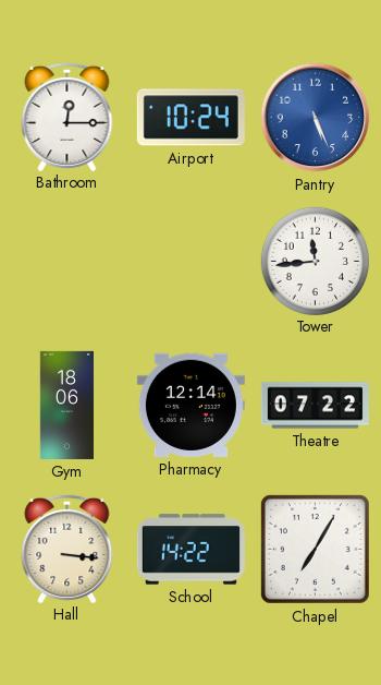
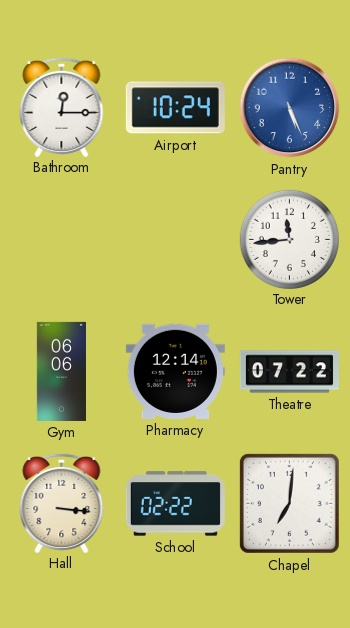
Gym: 18:06 -> 06:06 (61, 371)
School: 14:22 -> 02:22 (175, 504)
Chapel: 7:05 -> 7:01 (289, 503)
